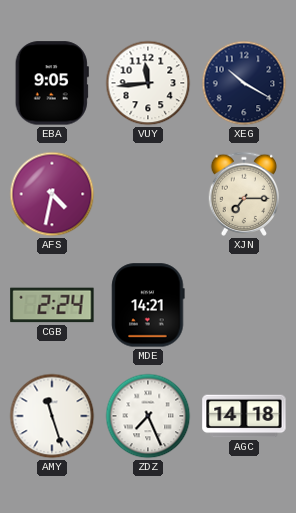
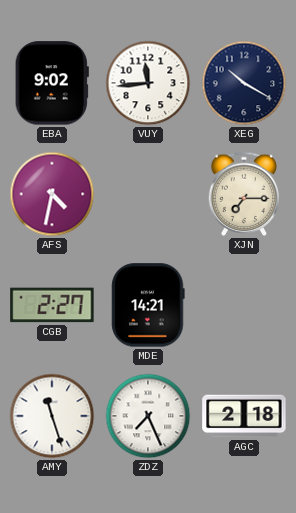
EBA: 9:05 -> 9:02 (52, 83)
CGB: 2:24 -> 2:27 (52, 305)
AGC: 14:18 -> 2:18 (244, 416)
